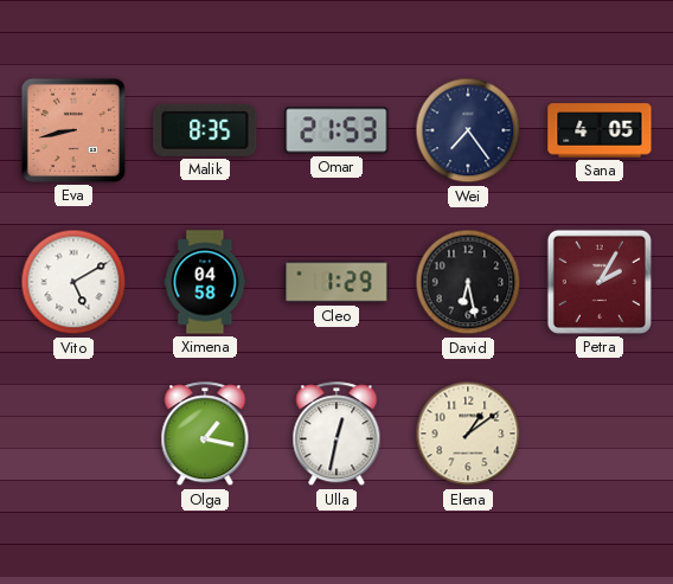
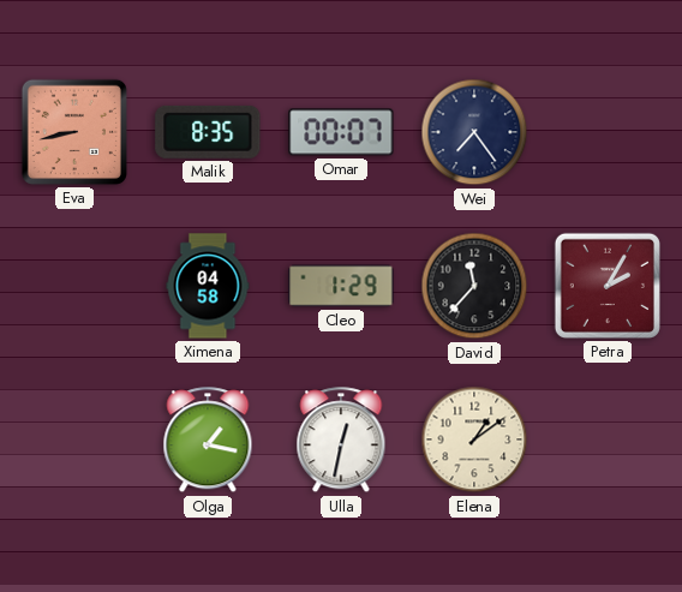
Omar: 21:53 -> 00:07 (341, 132)
Sana: 4:05 -> none (600, 130)
Vito: 5:10 -> none (73, 282)
David: 6:28 -> 11:37 (474, 286)
